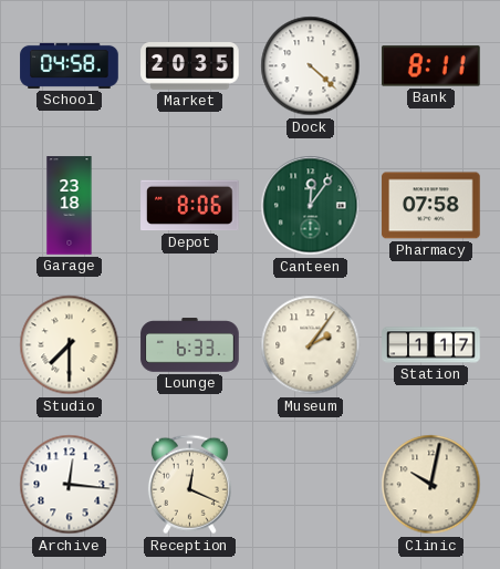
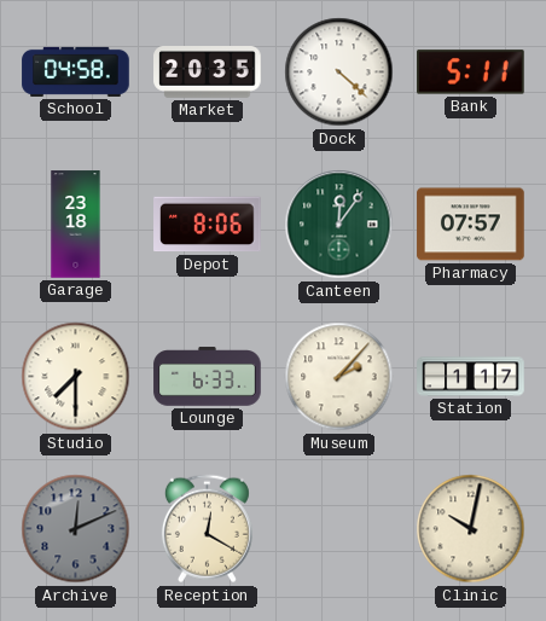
Bank: 8:11 -> 5:11 (471, 72)
Pharmacy: 07:58 -> 07:57 (471, 225)
Museum: 2:06 -> 2:07 (339, 377)
Archive: 12:16 -> 12:11 (76, 529)
Archive dial: white -> grey (76, 529)
Reception: 12:19 -> 12:20 (207, 529)
